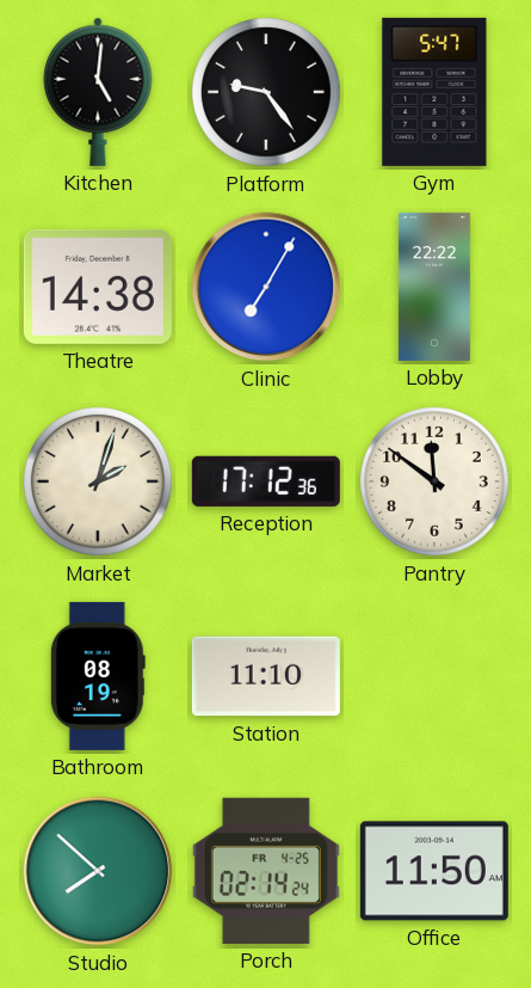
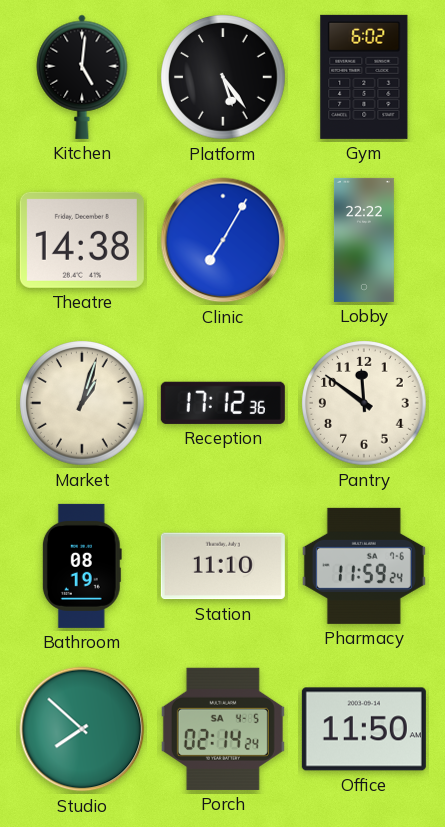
Platform: 9:24 -> 5:24 (224, 78)
Gym: 5:47 -> 6:02 (364, 77)
Market: 2:03 -> 1:03 (83, 404)
Pharmacy: none -> 11:59 (364, 566)
Porch date: FR 4-25 -> SA 4-5 (223, 729)
